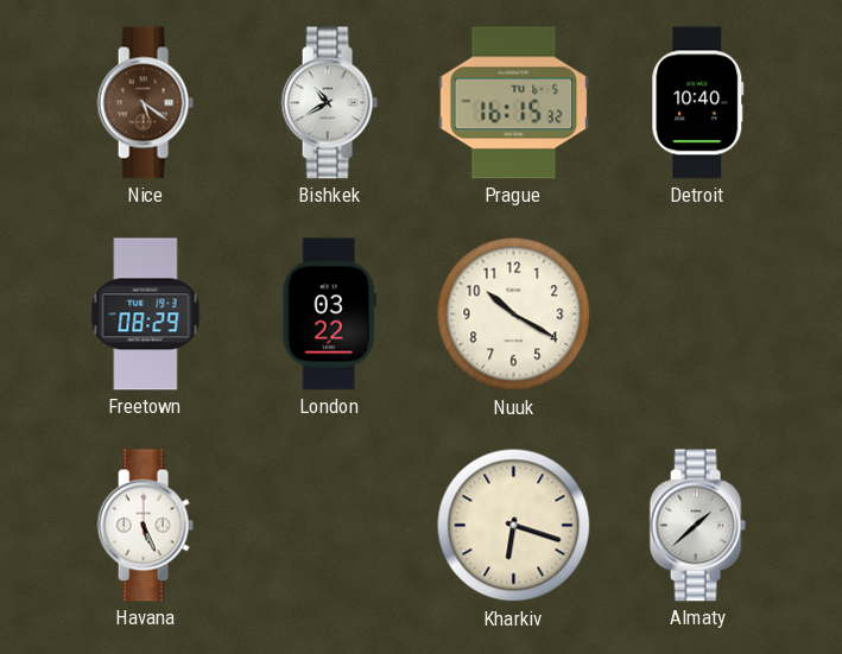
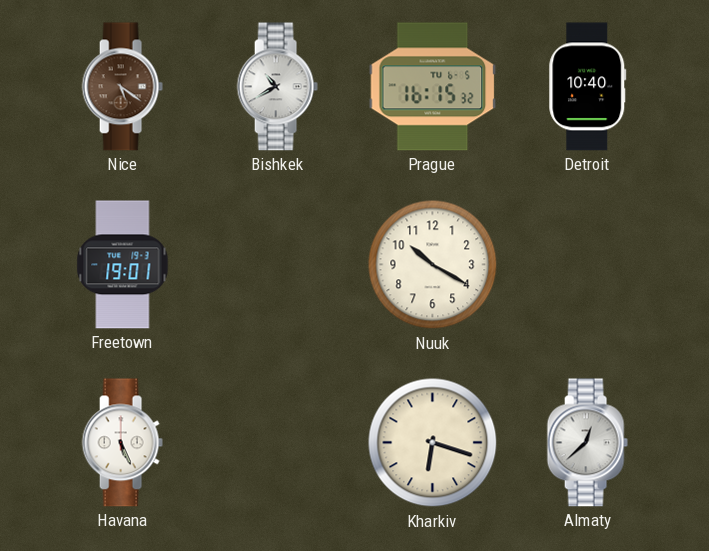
Freetown: 08:29 -> 19:01 (123, 265)
London: 03:22 -> none (329, 315)
Almaty: 1:38 -> 12:38 (587, 443)
